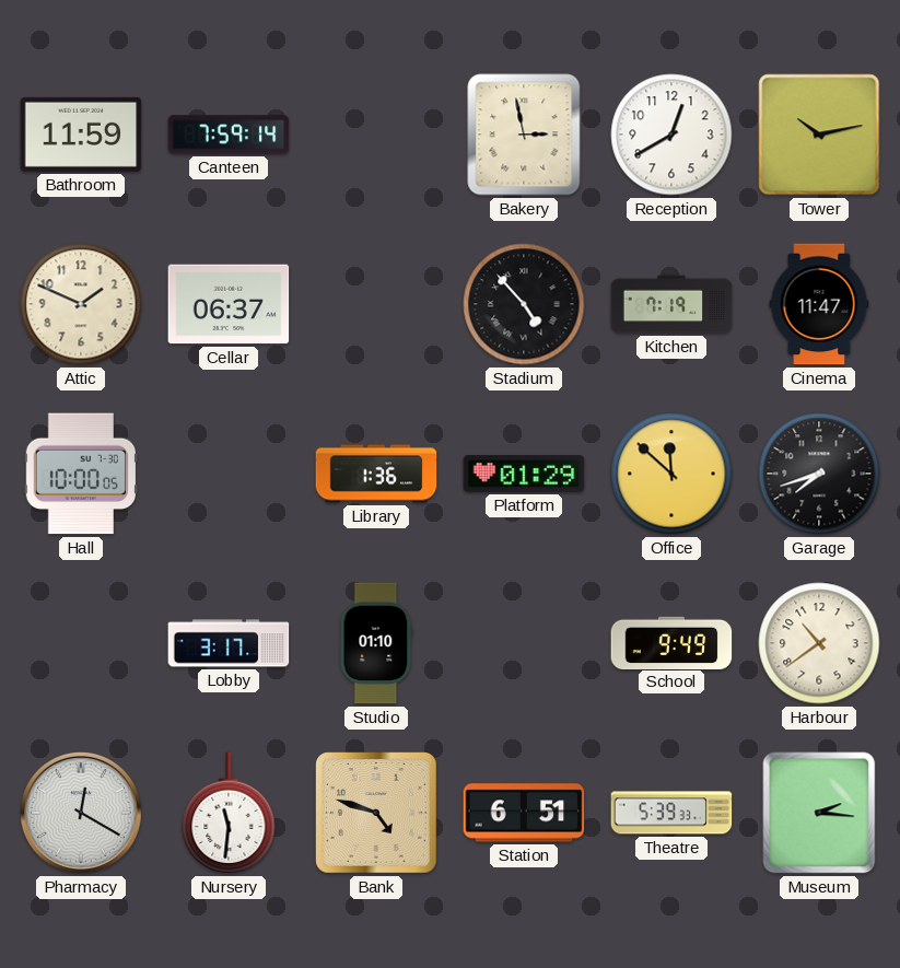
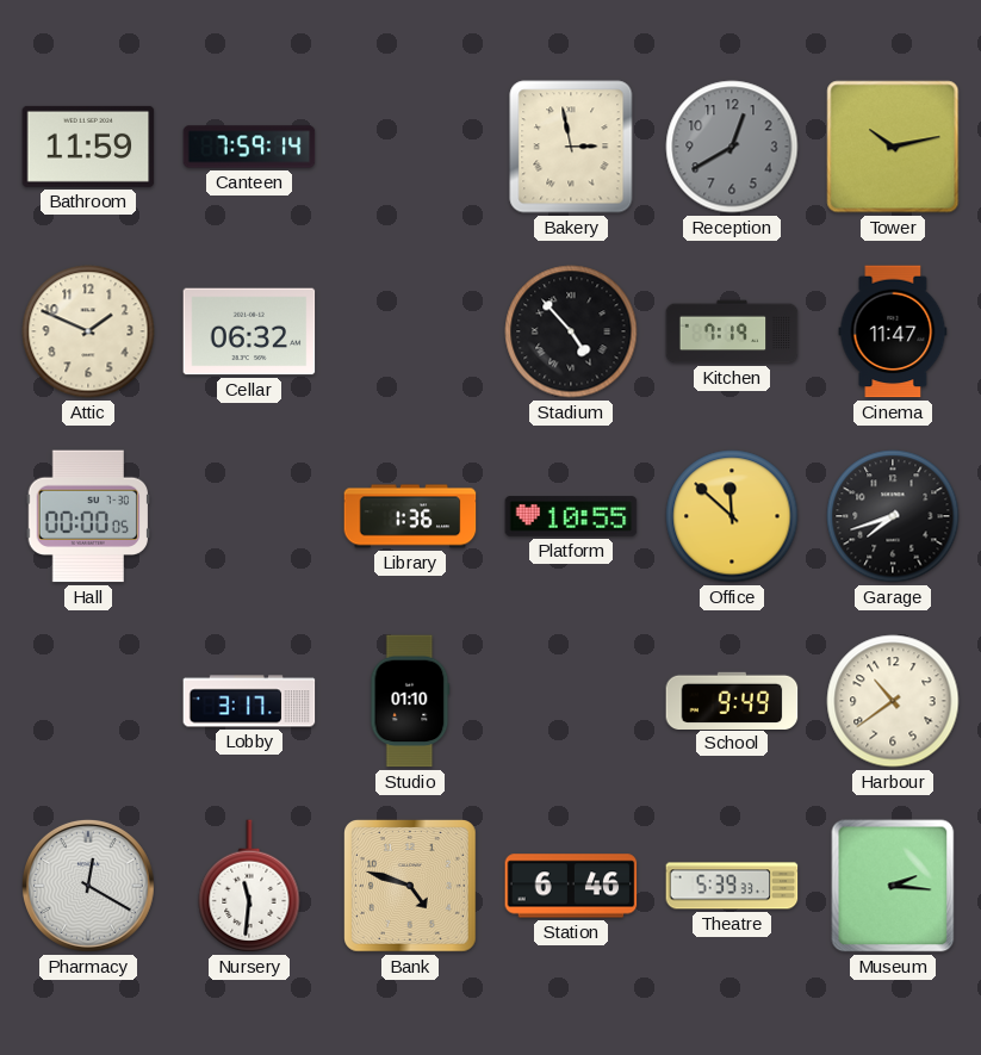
Reception dial: white -> grey (732, 147)
Cellar: 06:37 -> 06:32 (249, 331)
Hall: 10:00 -> 00:00 (87, 516)
Platform: 01:29 -> 10:55 (571, 516)
Station: 6:51 -> 6:46 (571, 886)
